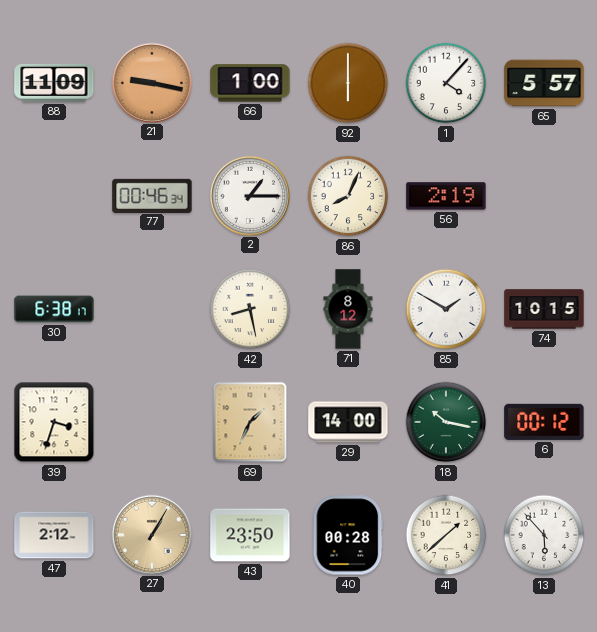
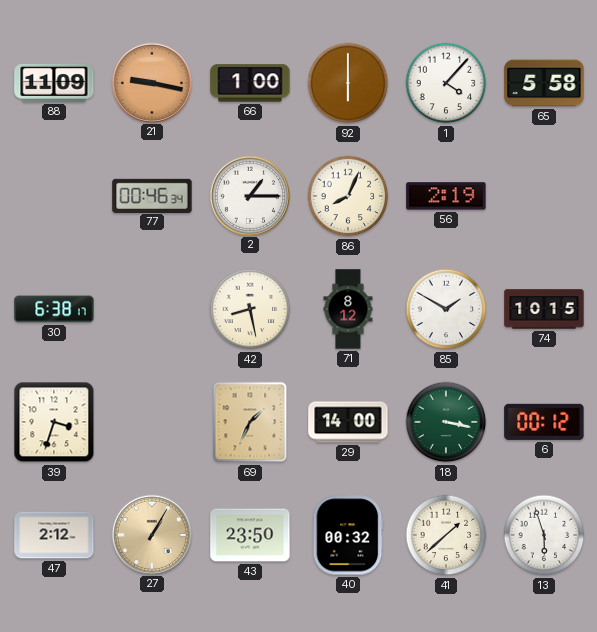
65: 5:57 -> 5:58 (544, 83)
18: 10:17 -> 3:17 (446, 422)
40: 00:28 -> 00:32 (348, 535)
13: 5:53 -> 5:57 (544, 535)
